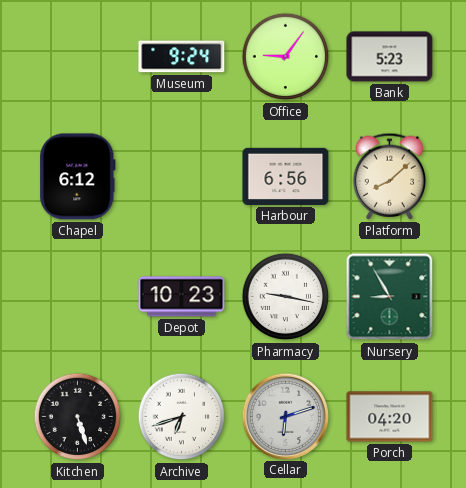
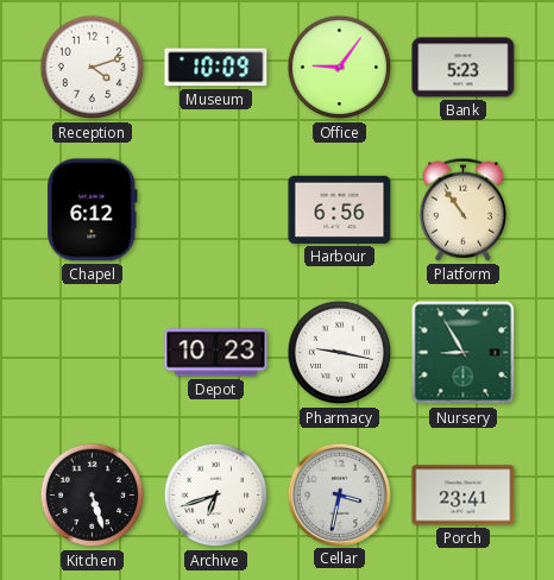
Reception: none -> 4:12 (93, 68)
Museum: 9:24 -> 10:09 (216, 68)
Platform: 8:08 -> 10:54 (464, 209)
Cellar: 6:12 -> 3:32 (339, 494)
Porch: 04:20 -> 23:41 (464, 496)
